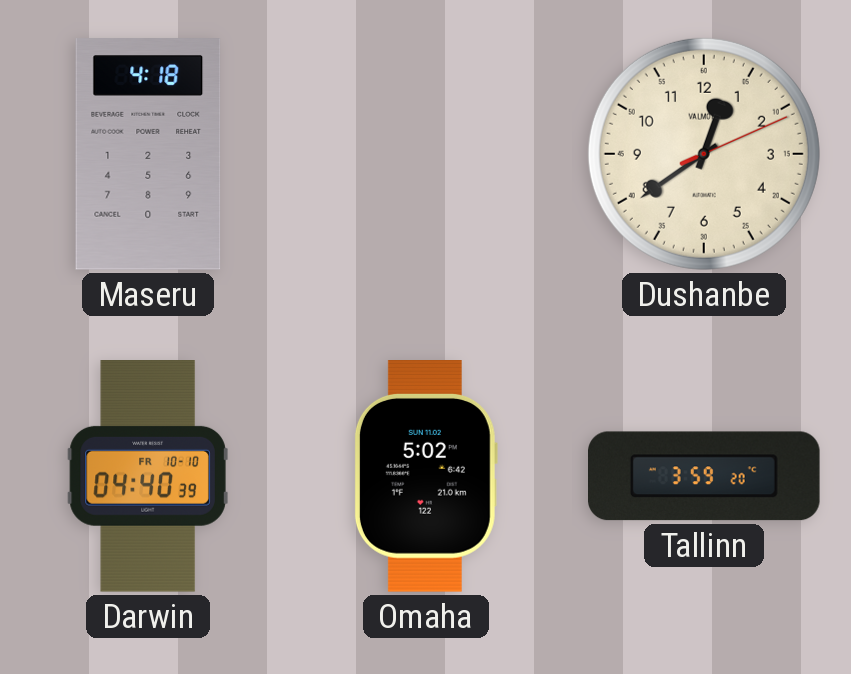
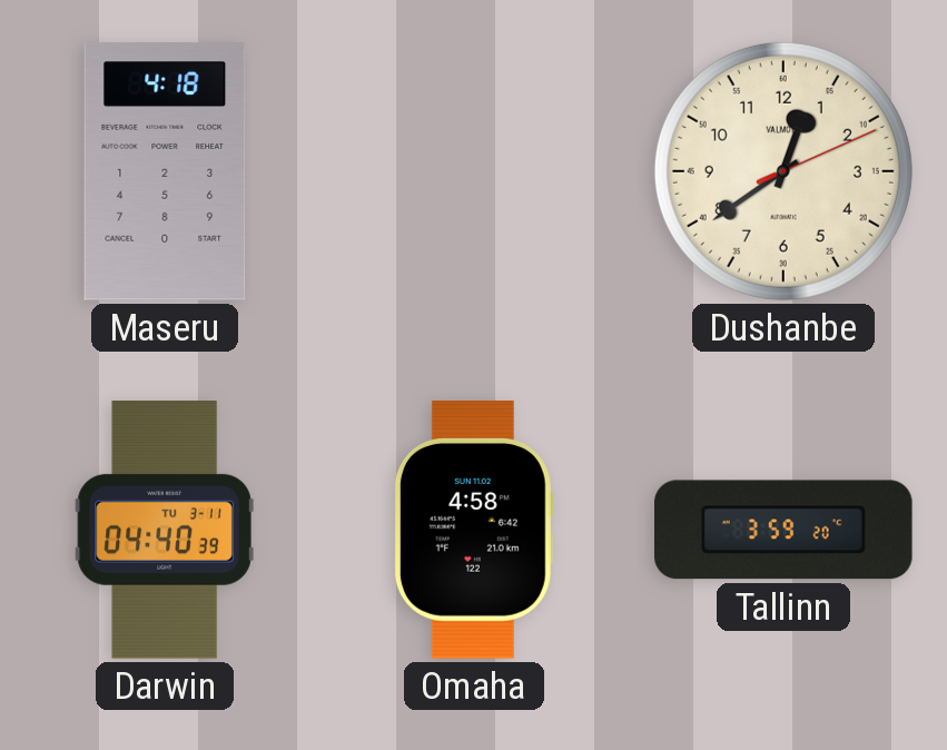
Darwin date: FR 10-10 -> TU 3-11 (165, 531)
Omaha: 5:02 -> 4:58 (474, 531)
